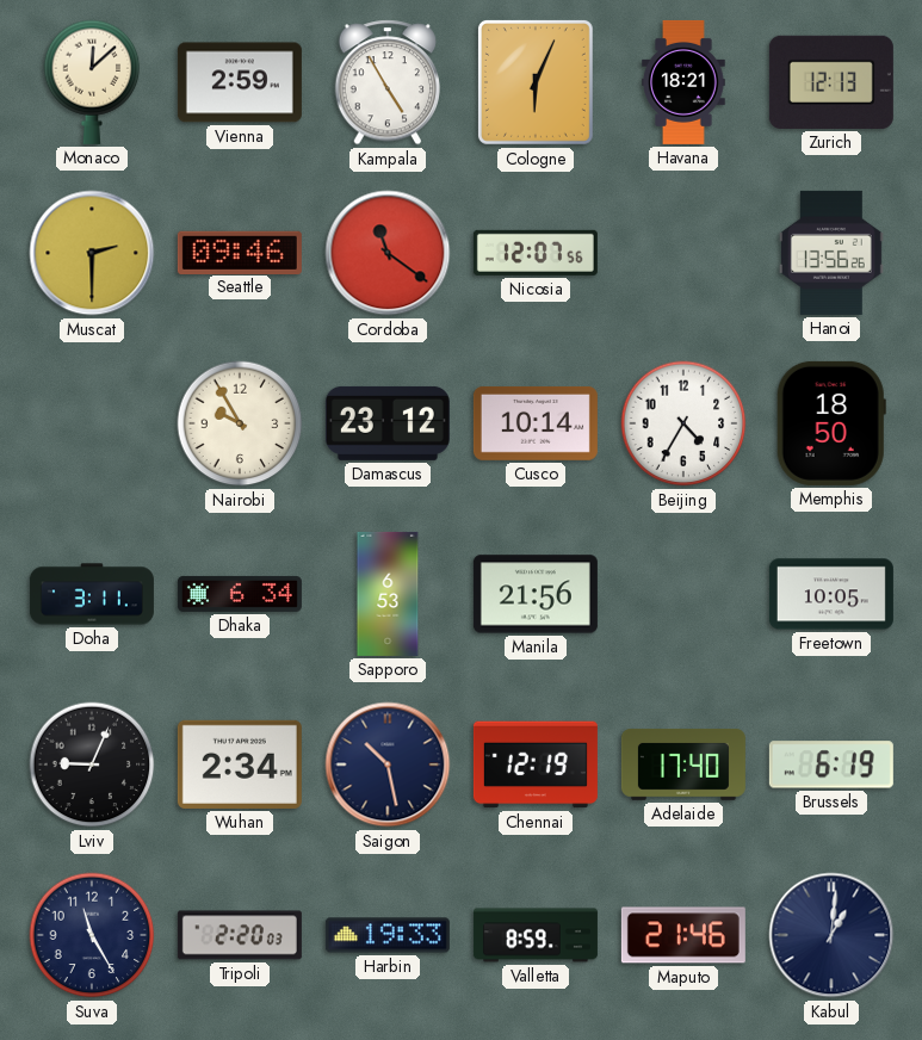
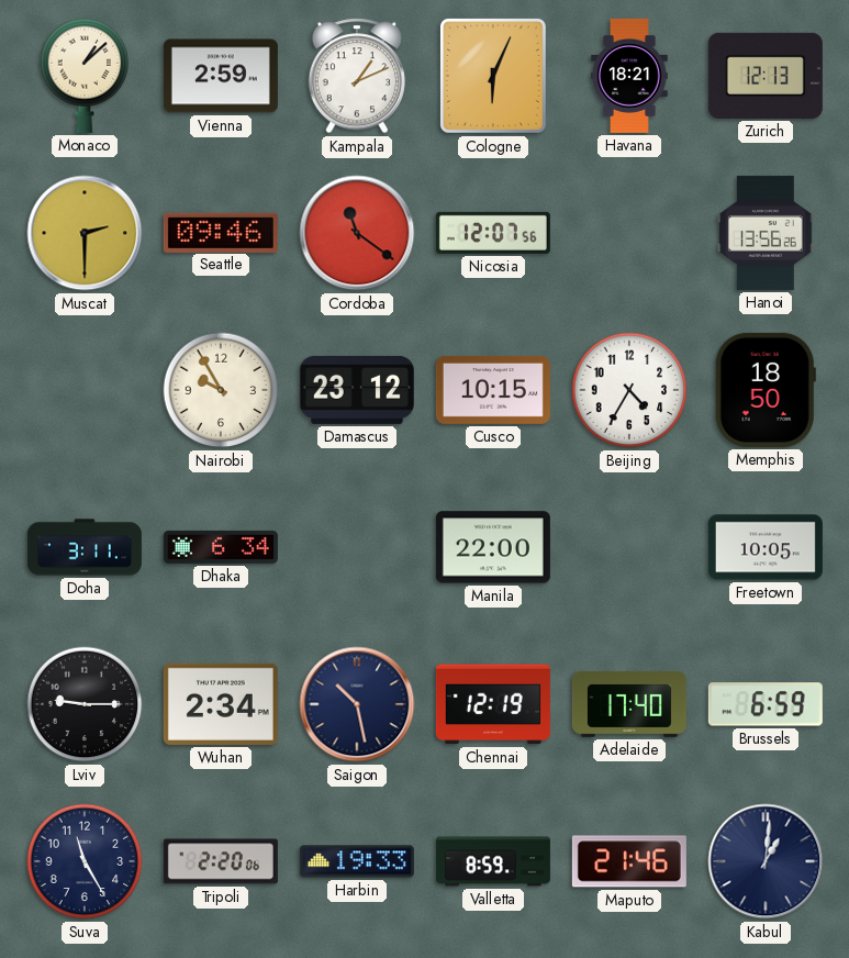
Monaco: 12:08 -> 1:08 (85, 76)
Kampala: 4:55 -> 1:11 (357, 76)
Cusco: 10:14 -> 10:15 (493, 390)
Sapporo: 6:53 -> none (388, 594)
Manila: 21:56 -> 22:00 (493, 547)
Lviv: 9:04 -> 9:15 (85, 704)
Brussels: 6:19 -> 6:59 (766, 704)
Tripoli: 2:20:03 -> 2:20:06 (221, 861)
